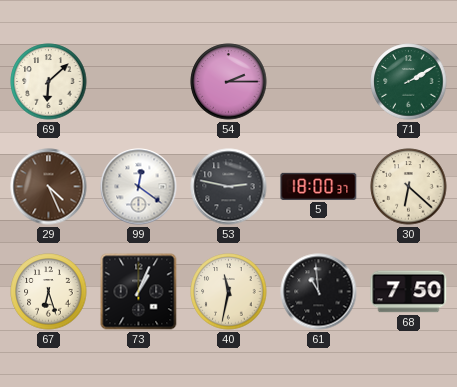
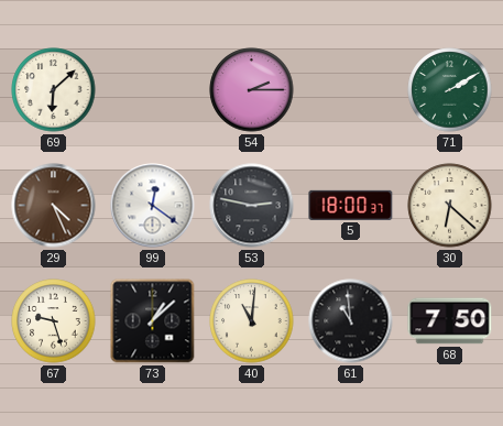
67: 6:27 -> 9:27 (54, 321)
73: 1:04 -> 1:08 (153, 321)
40: 11:32 -> 11:01 (252, 321)
